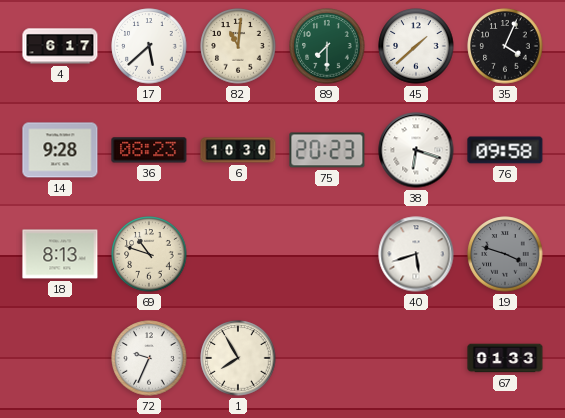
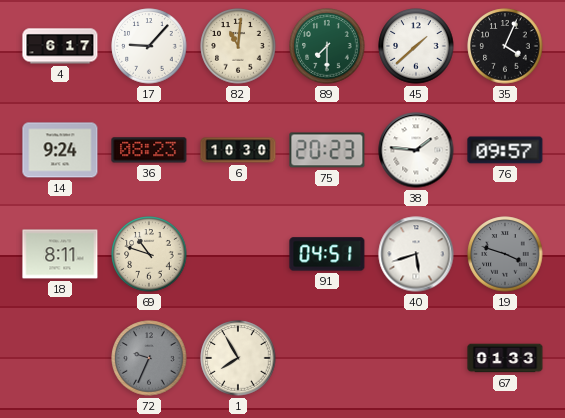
17: 5:38 -> 9:07 (149, 46)
14: 9:28 -> 9:24 (60, 150)
38: 6:18 -> 1:46 (416, 150)
76: 09:58 -> 09:57 (505, 150)
18: 8:13 -> 8:11 (60, 254)
91: none -> 04:51 (327, 254)
72 dial: white -> grey (149, 358)
